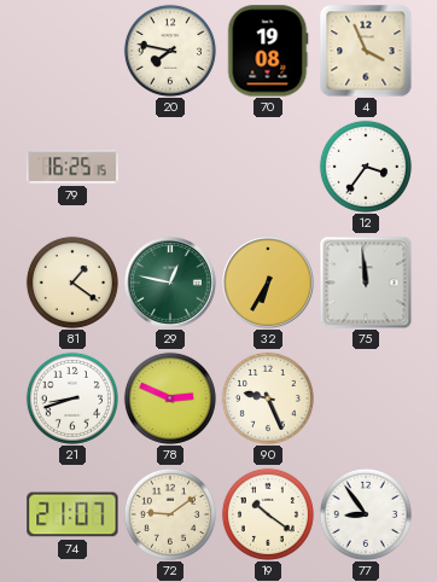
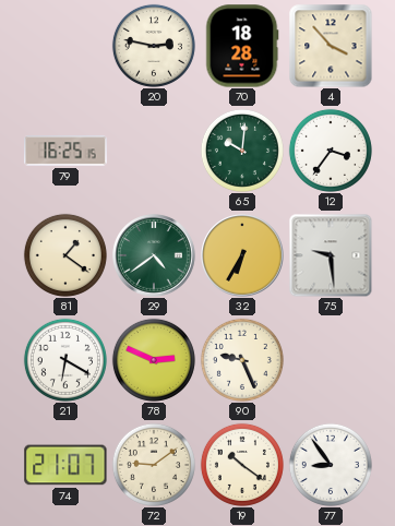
20: 7:47 -> 2:47 (154, 46)
70: 19:08 -> 18:28 (242, 46)
4: 3:56 -> 3:53 (331, 46)
65: none -> 10:01 (242, 151)
29: 12:47 -> 4:39 (154, 255)
75: 11:59 -> 9:29 (331, 255)
21: 8:42 -> 6:20 (65, 360)
